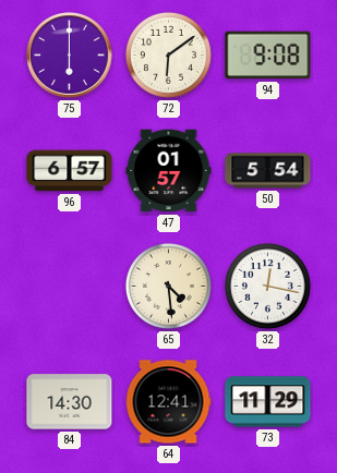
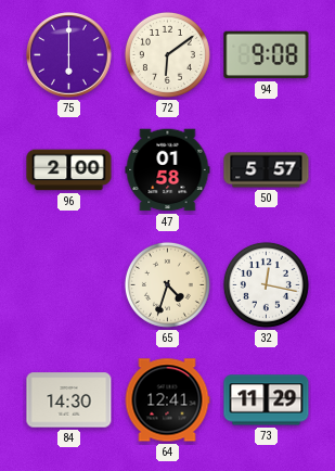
96: 6:57 -> 2:00 (69, 170)
47: 01:57 -> 01:58 (168, 170)
50: 5:54 -> 5:57 (267, 170)
65: 4:29 -> 4:33 (167, 284)
